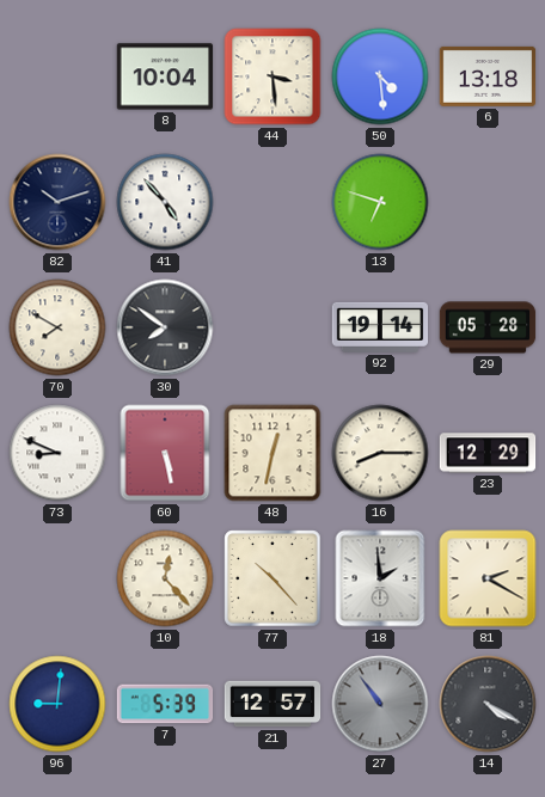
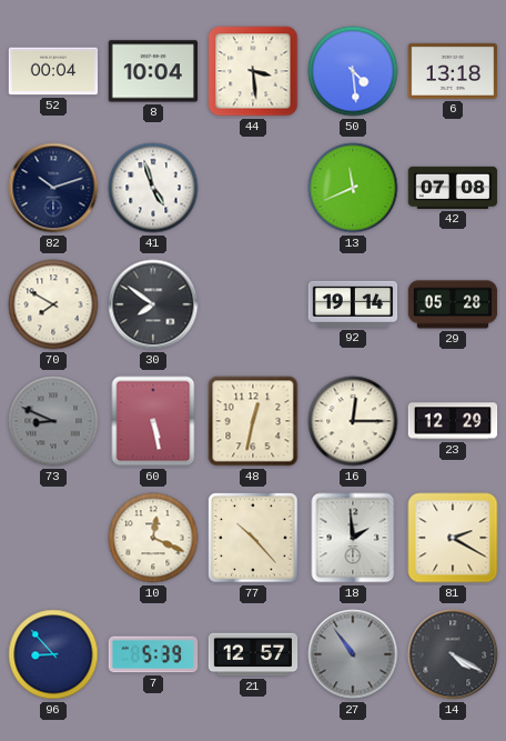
52: none -> 00:04 (53, 71)
41: 4:53 -> 4:57 (153, 188)
13: 6:48 -> 11:41 (353, 188)
42: none -> 07:08 (453, 188)
73 dial: white -> grey (53, 421)
16: 8:15 -> 12:15 (353, 421)
10: 12:23 -> 12:19 (153, 538)
96: 9:01 -> 8:53 (53, 654)
